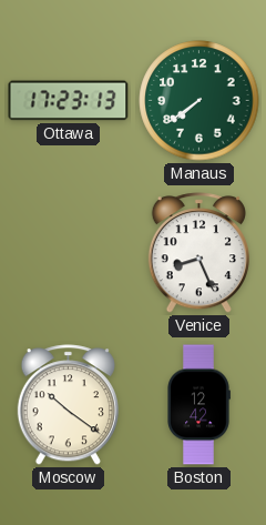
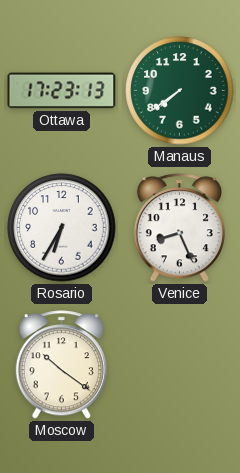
Rosario: none -> 6:35 (62, 228)
Boston: 12:42 -> none (198, 405)
